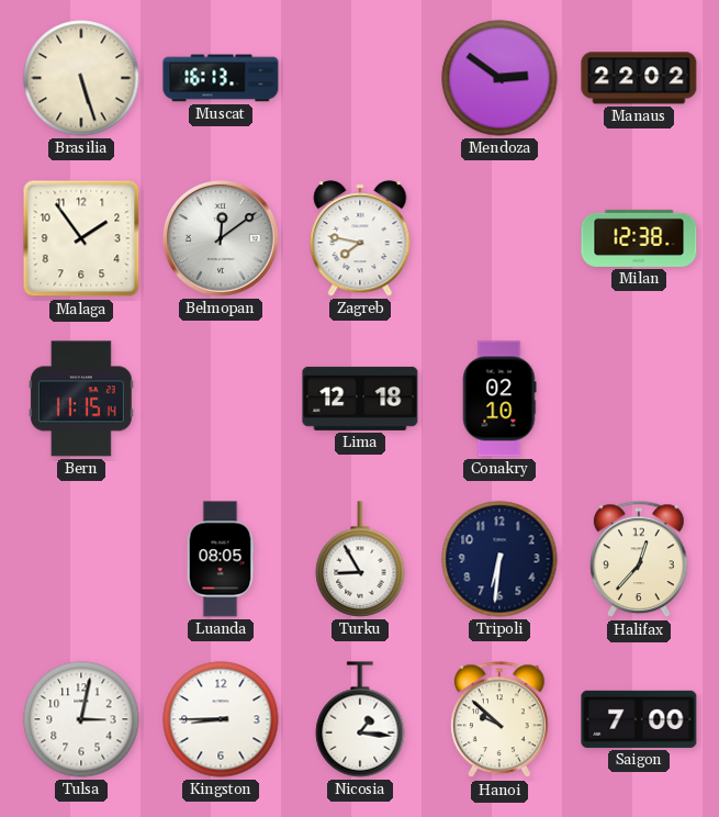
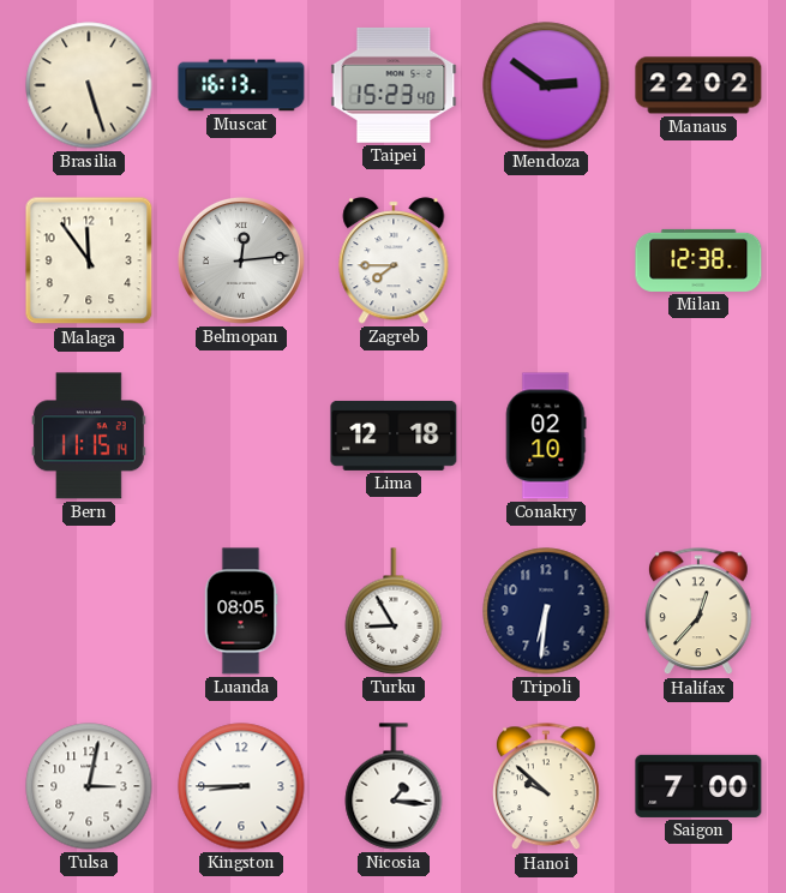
Taipei: none -> 15:23 (394, 85)
Malaga: 1:54 -> 11:54 (89, 260)
Belmopan: 12:09 -> 12:14 (241, 260)
Zagreb: 7:47 -> 7:45 (394, 260)
